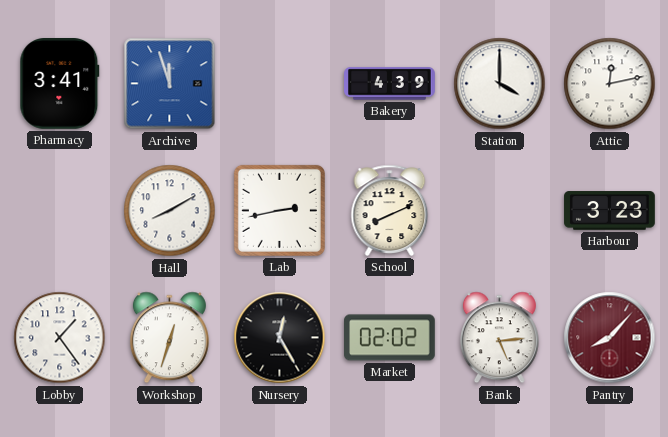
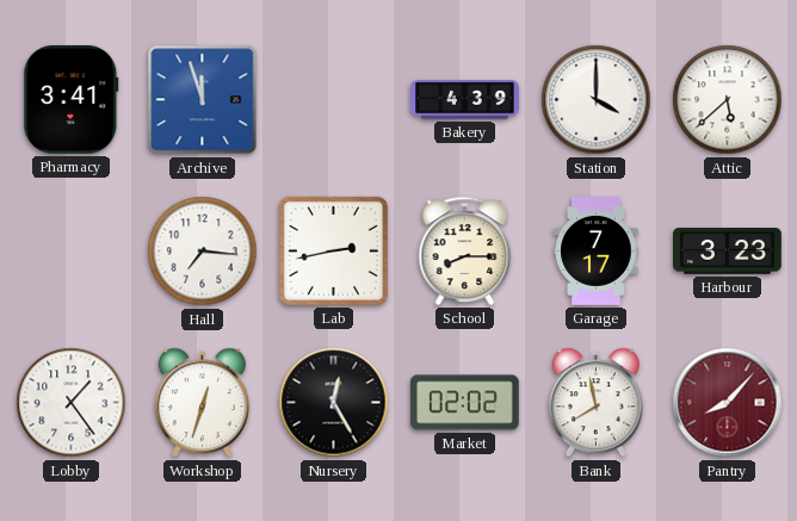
Attic: 12:13 -> 5:38 (728, 100)
Hall: 8:10 -> 7:16 (203, 252)
School: 8:11 -> 8:15 (465, 250)
Garage: none -> 7:17 (597, 252)
Bank: 5:14 -> 7:58 (595, 403)
